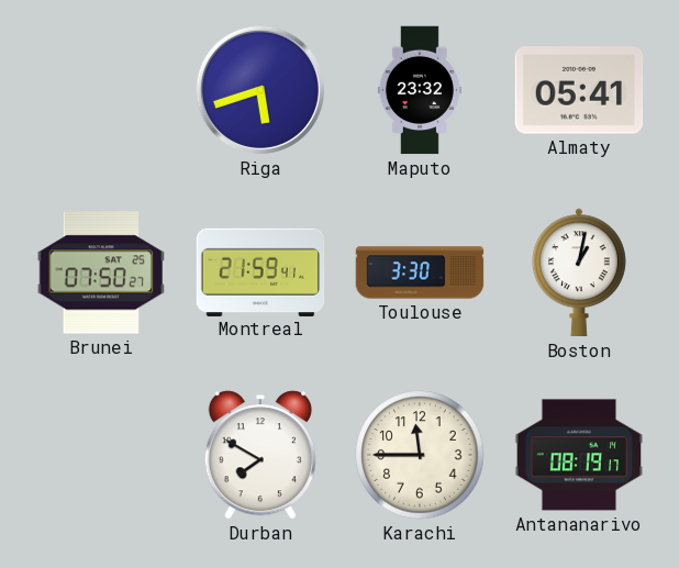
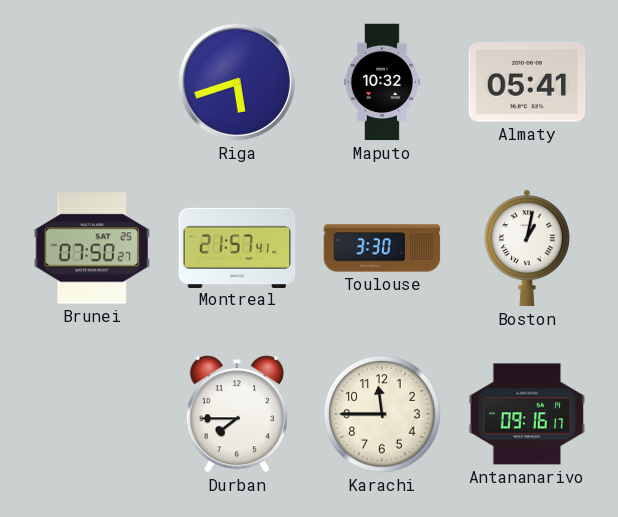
Maputo: 23:32 -> 10:32 (382, 82)
Montreal: 21:59 -> 21:57 (237, 247)
Durban: 7:50 -> 7:45 (237, 414)
Antananarivo: 08:19 -> 09:16 (527, 414)
